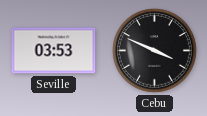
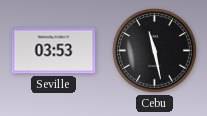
Cebu: 3:49 -> 11:28 (155, 51)
